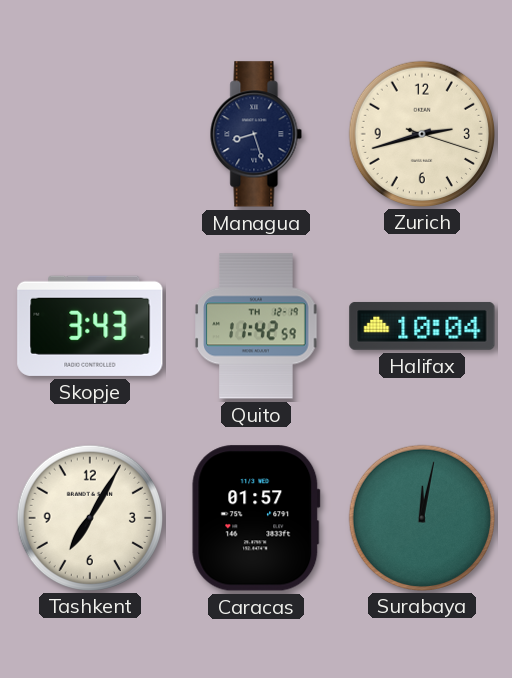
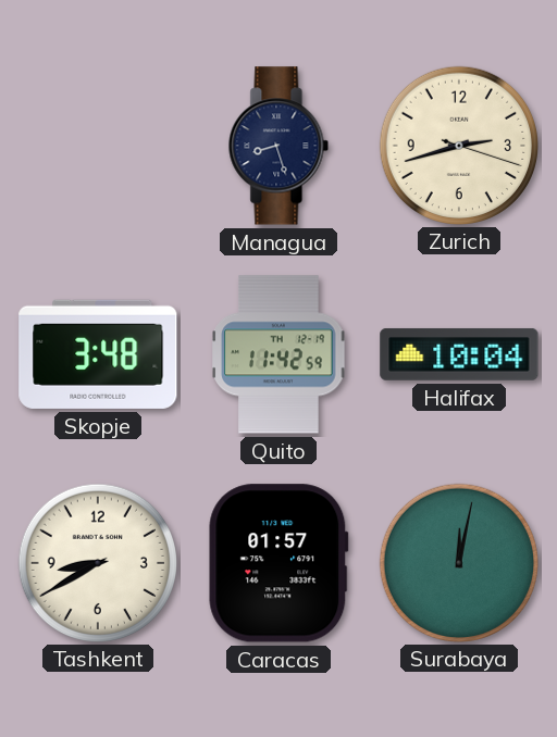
Skopje: 3:43 -> 3:48 (98, 354)
Tashkent: 7:05 -> 8:40 (97, 562)
